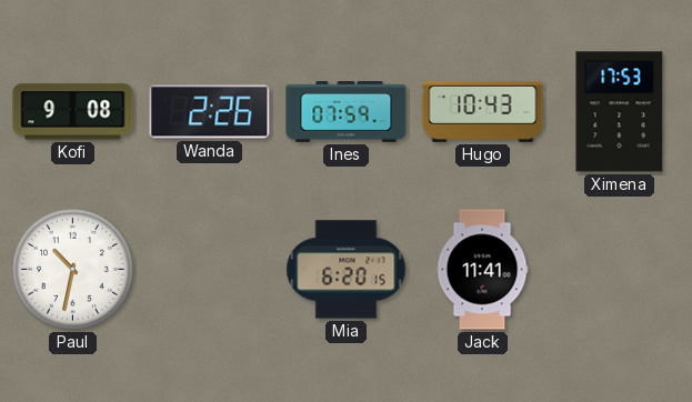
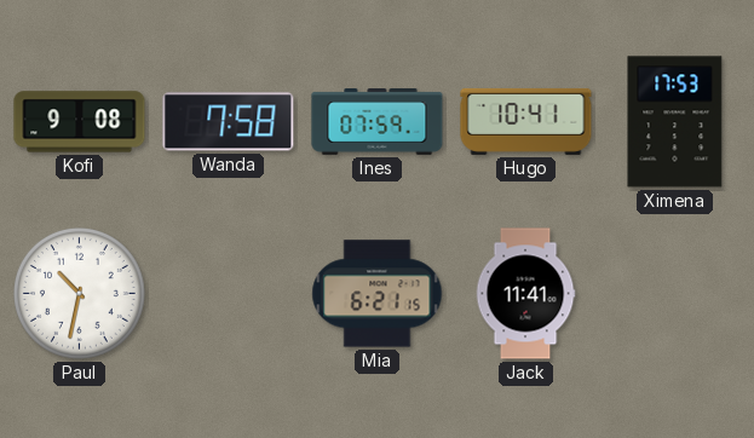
Wanda: 2:26 -> 7:58 (229, 122)
Hugo: 10:43 -> 10:41 (526, 121)
Mia: 6:20 -> 6:21 (378, 294)
